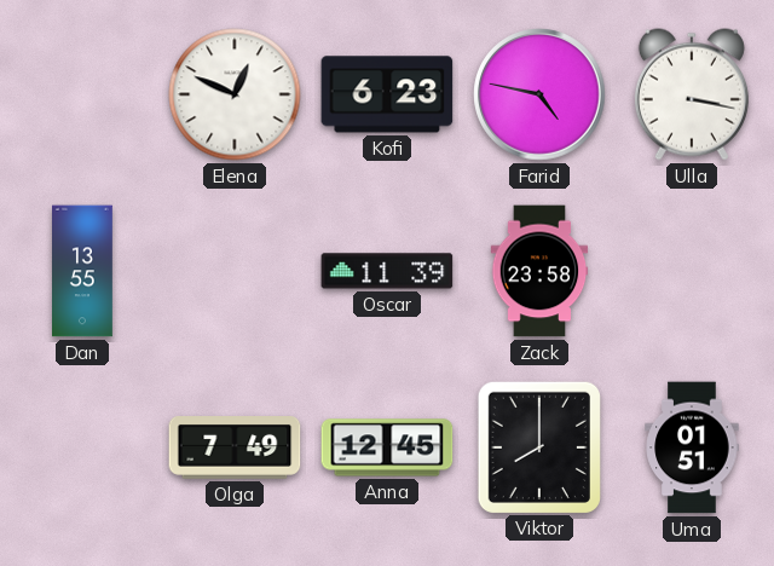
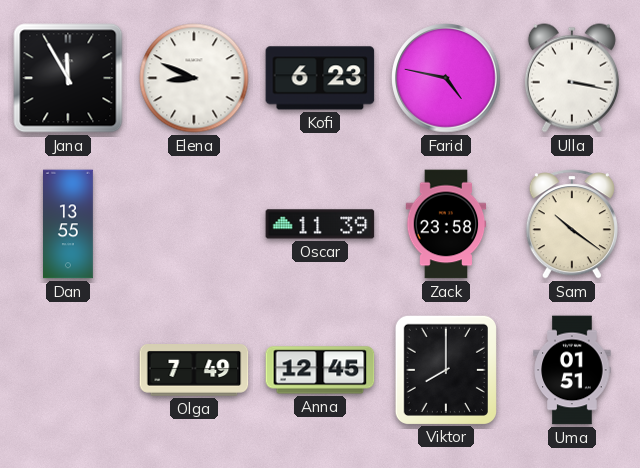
Jana: none -> 11:55 (68, 78)
Elena: 12:49 -> 8:49 (194, 78)
Sam: none -> 10:21 (572, 224)
